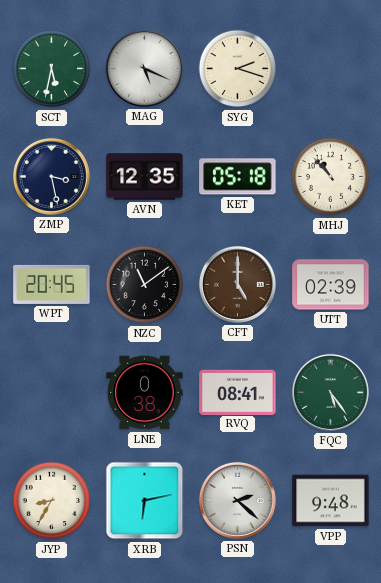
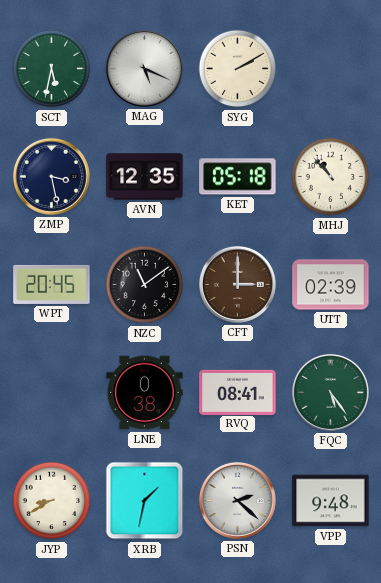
SYG: 2:18 -> 2:10 (238, 69)
CFT: 5:00 -> 3:00 (237, 284)
JYP: 8:35 -> 8:40 (52, 501)
XRB: 6:13 -> 1:32 (145, 501)
